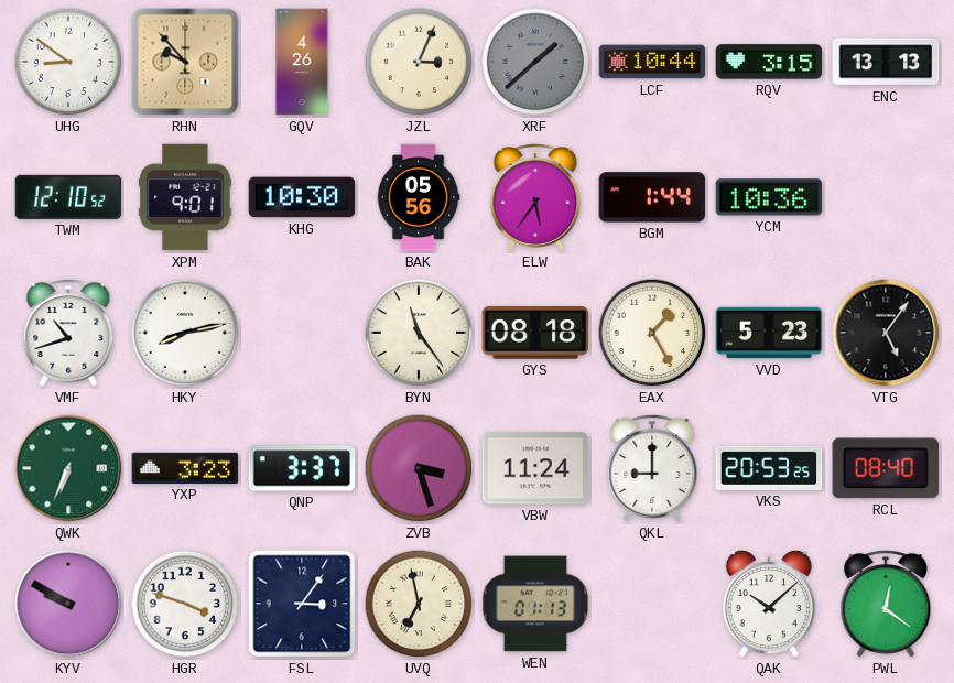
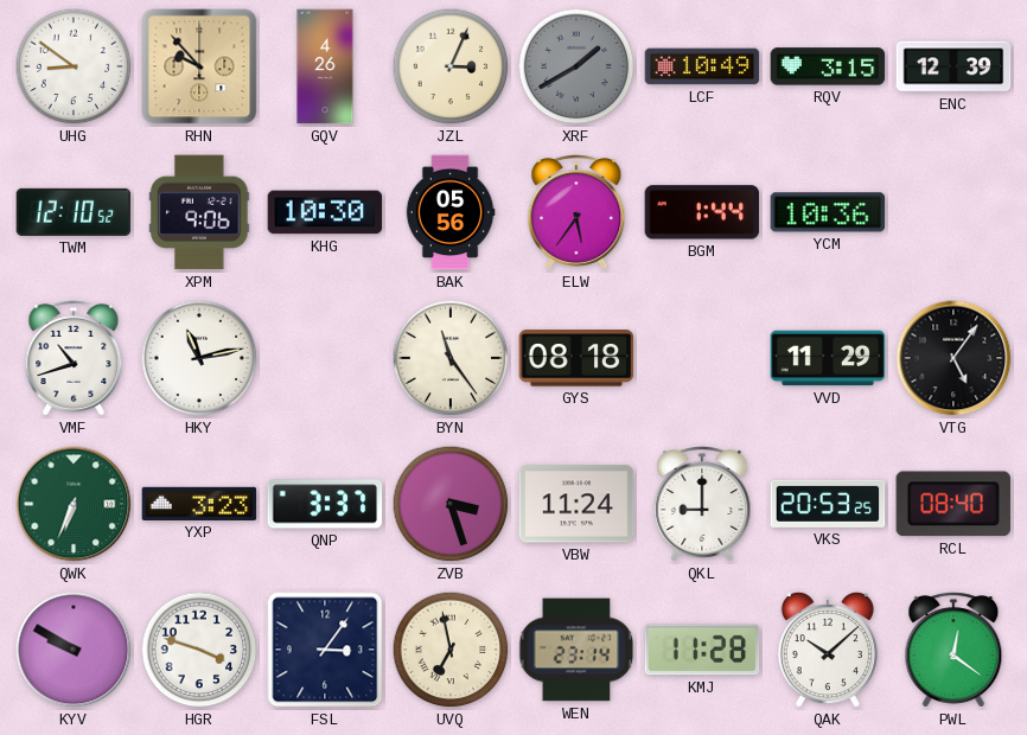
XRF: 1:38 -> 1:40 (576, 66)
LCF: 10:44 -> 10:49 (702, 66)
ENC: 13:13 -> 12:39 (953, 66)
XPM: 9:01 -> 9:06 (199, 212)
HKY: 8:13 -> 11:13 (199, 358)
EAX: 1:25 -> none (652, 333)
VVD: 5:23 -> 11:29 (828, 358)
WEN: 01:13 -> 23:14 (576, 650)
KMJ: none -> 11:28 (702, 650)
